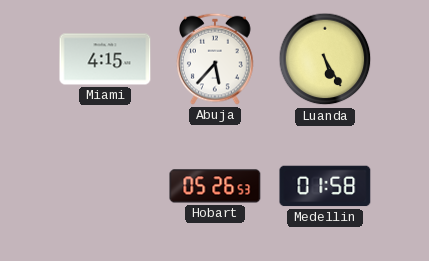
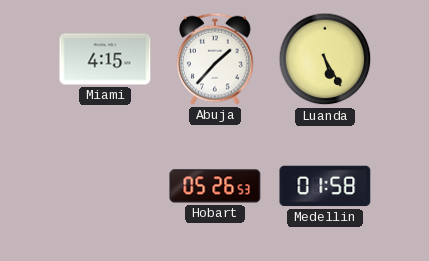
Abuja: 5:37 -> 1:37 (216, 59)
